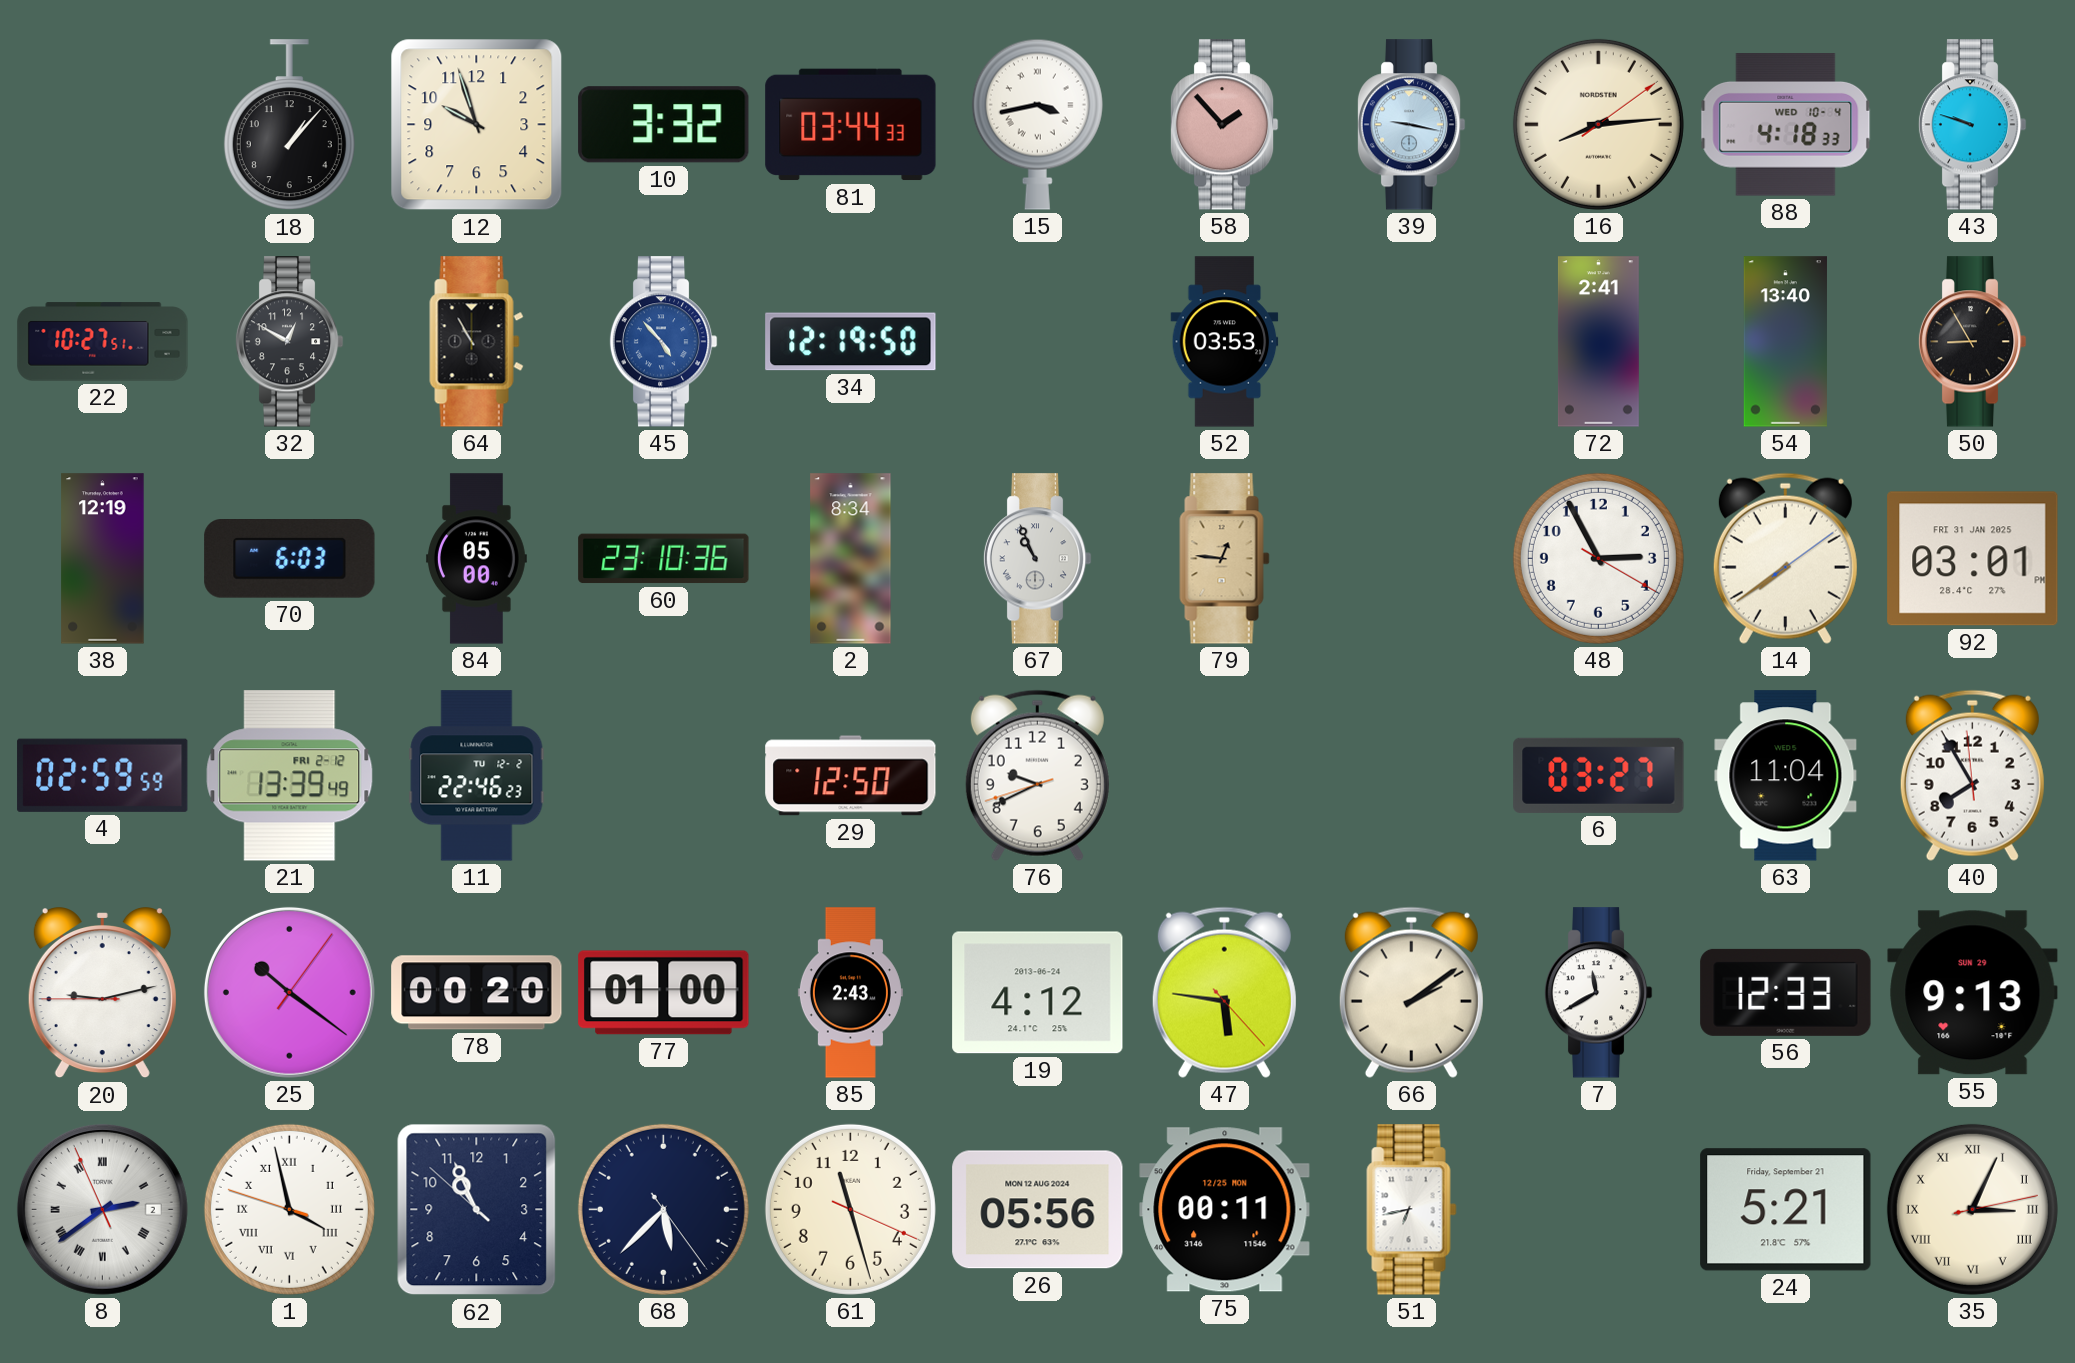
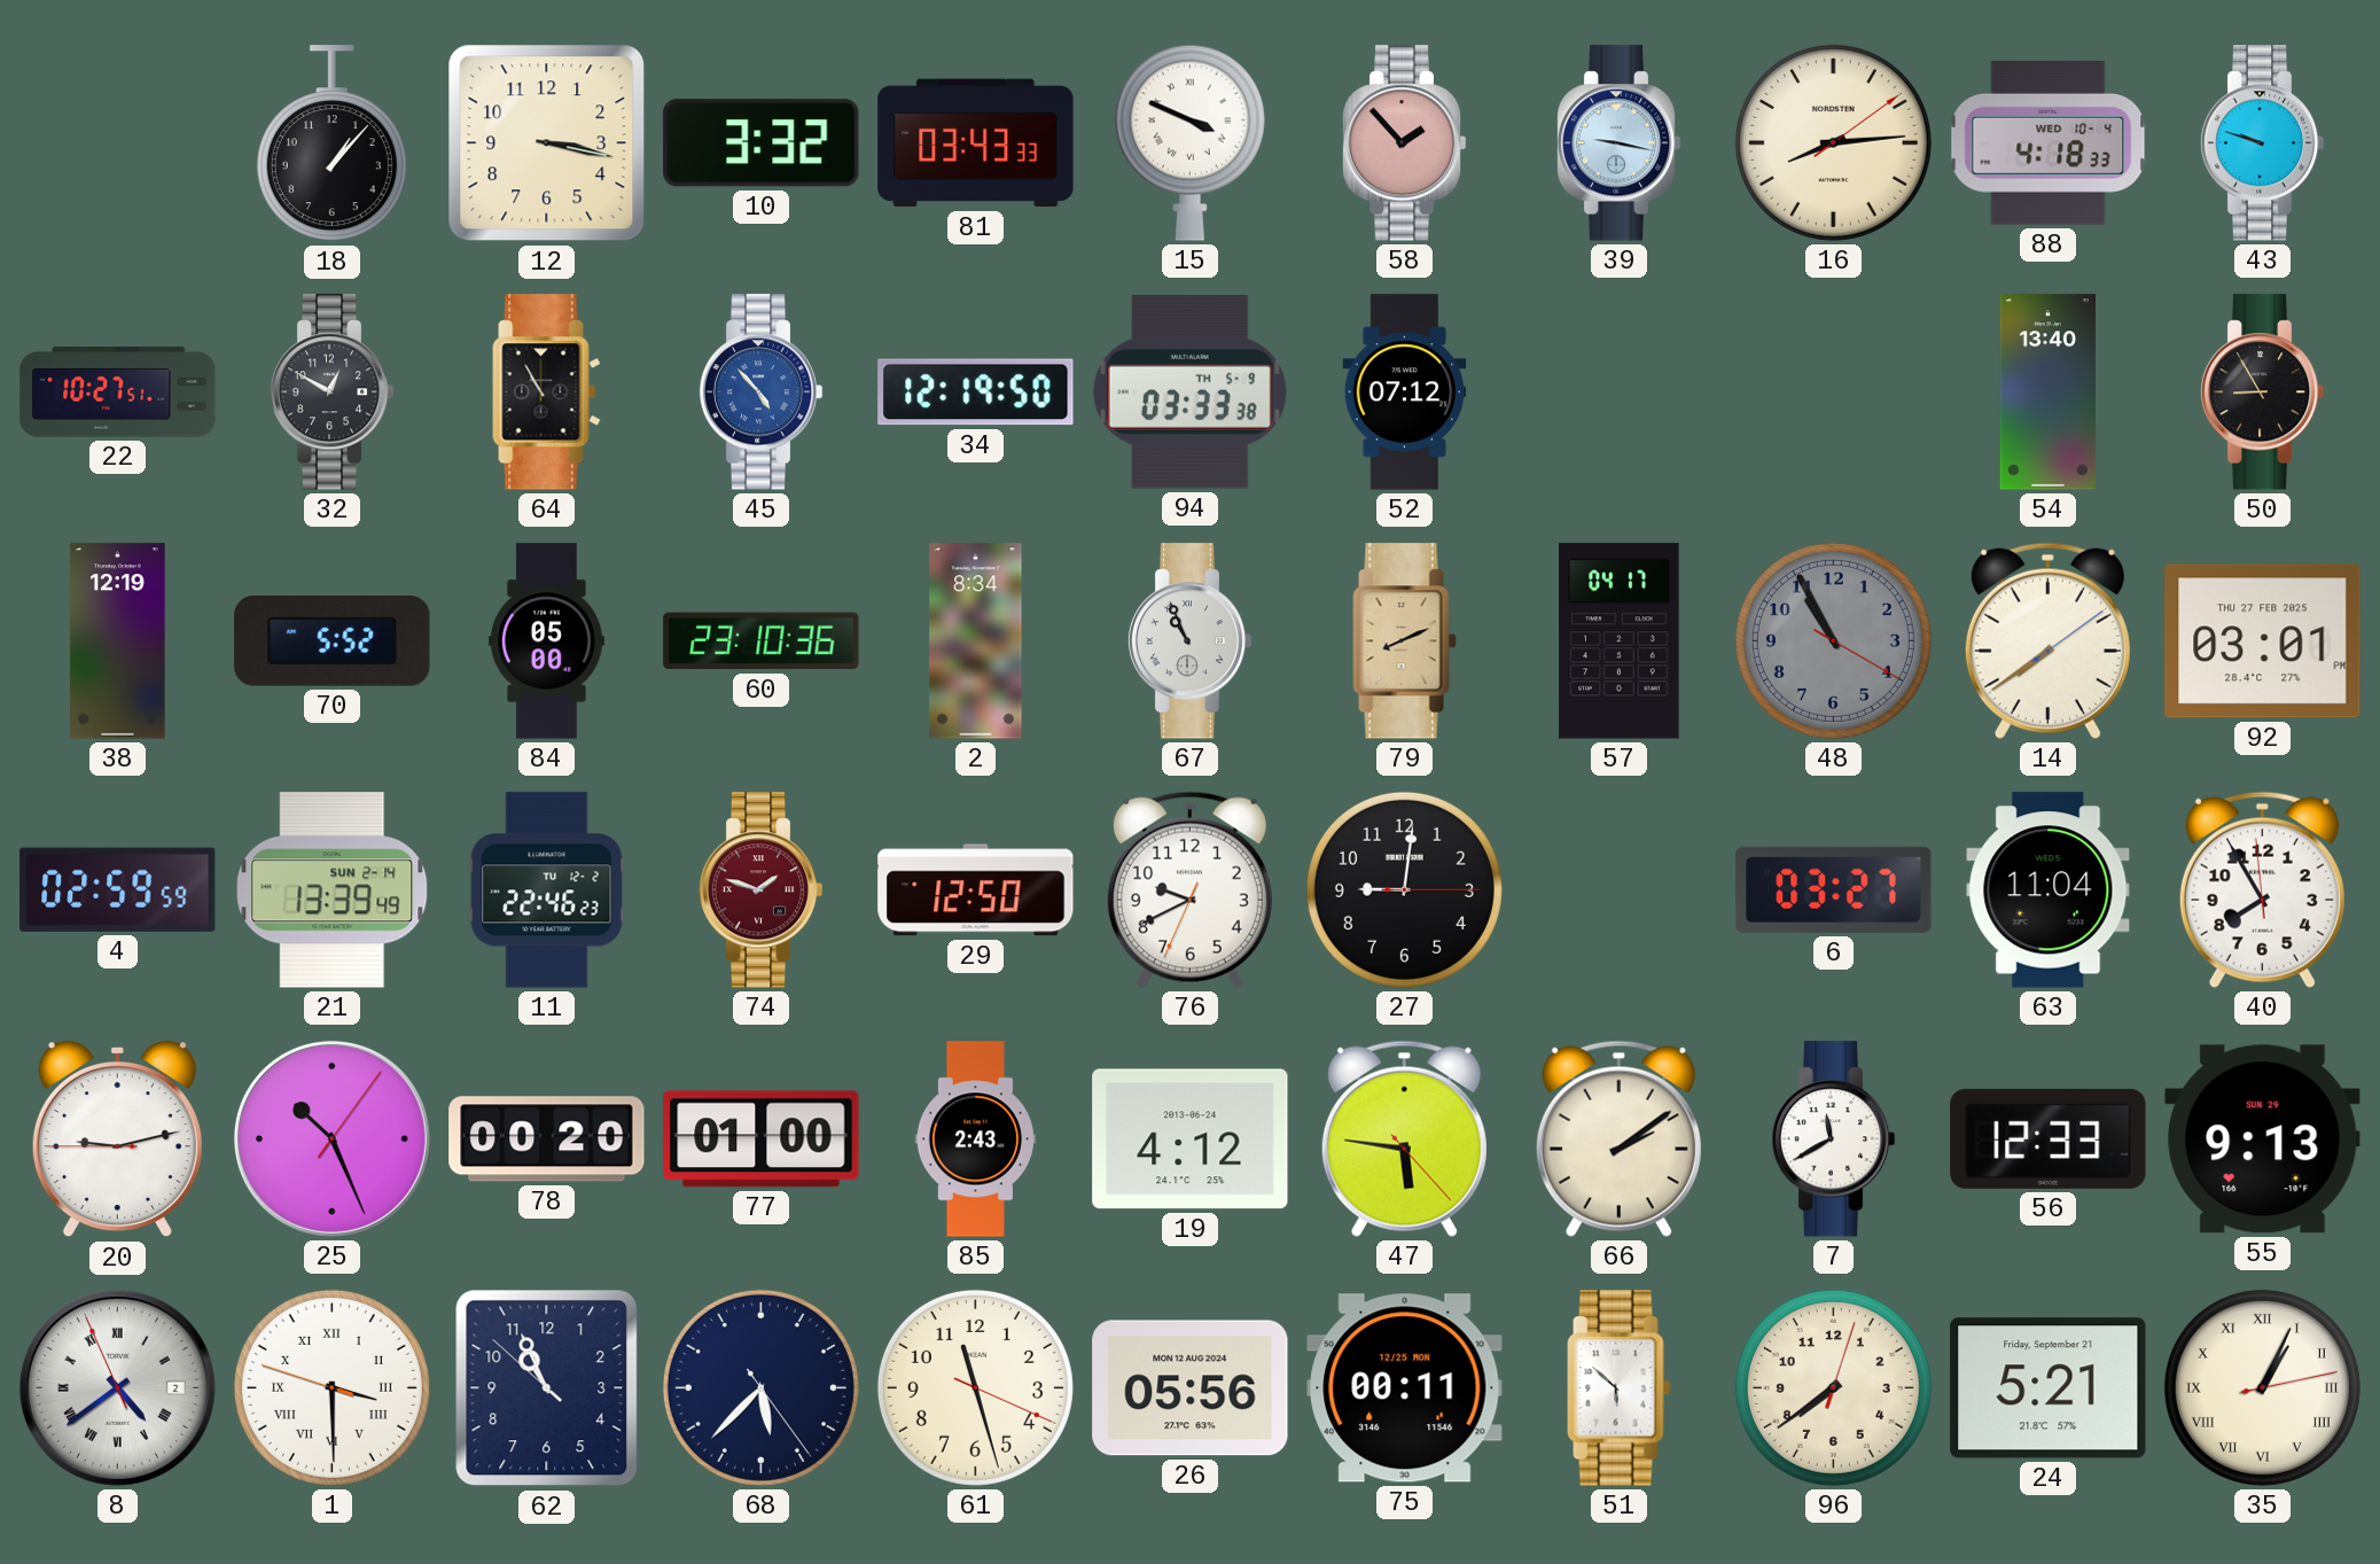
12: 9:57 -> 3:17 (547, 143)
81: 03:44 -> 03:43 (976, 143)
15: 3:43 -> 3:49 (1189, 142)
94: none -> 03:33 (1189, 392)
52: 03:53 -> 07:12 (1405, 392)
72: 2:41 -> none (1598, 342)
70: 6:03 -> 5:52 (333, 641)
79: 12:46 -> 8:11 (1405, 641)
57: none -> 04:17 (1620, 641)
48: 2:55 -> 10:55 (1833, 640)
48 dial: white -> grey (1833, 640)
92 date: FRI 31 JAN 2025 -> THU 27 FEB 2025 (2263, 641)
21 date: FRI 2-12 -> SUN 2-14 (333, 890)
74: none -> 1:48 (760, 890)
76: 9:40:42 -> 9:40:34 (1189, 889)
27: none -> 9:01 (1404, 889)
25: 10:21 -> 10:26 (331, 1138)
8: 2:38 -> 4:38 (117, 1387)
1: 3:57 -> 3:29 (331, 1387)
51: 6:43 -> 5:52 (1620, 1388)
96: none -> 7:39 (1833, 1387)
35: 3:04 -> 1:04 (2262, 1387)
